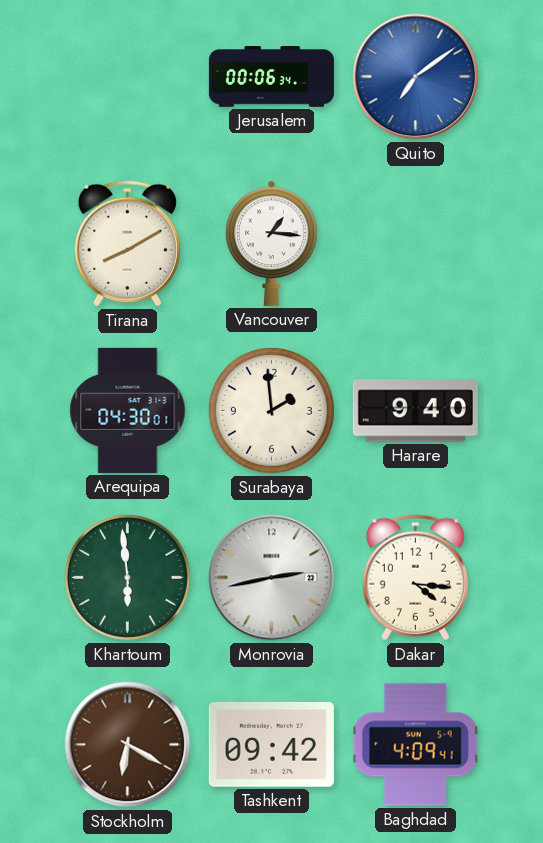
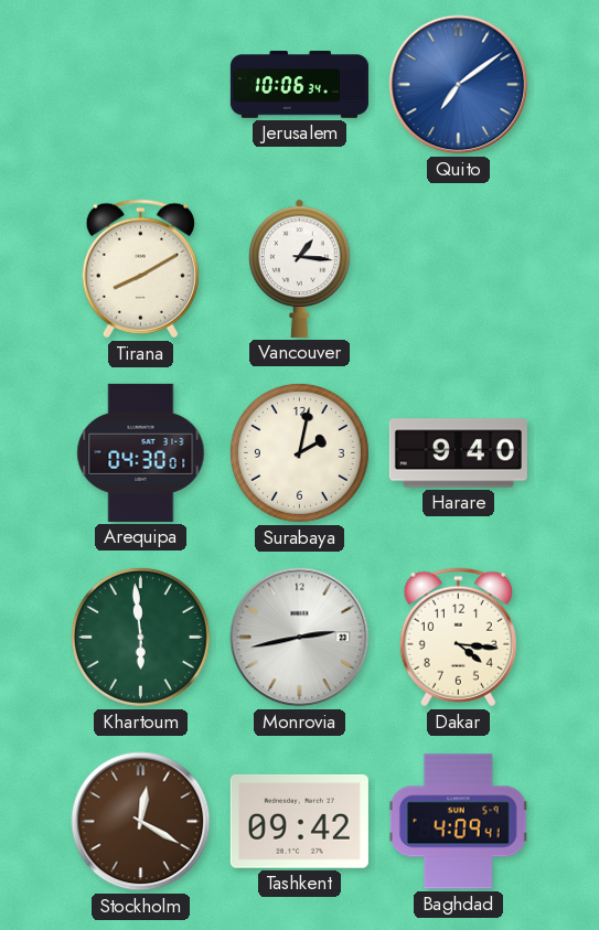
Jerusalem: 00:06 -> 10:06 (299, 85)
Surabaya: 1:59 -> 2:02 (299, 452)
Stockholm: 6:20 -> 12:20 (141, 822)
